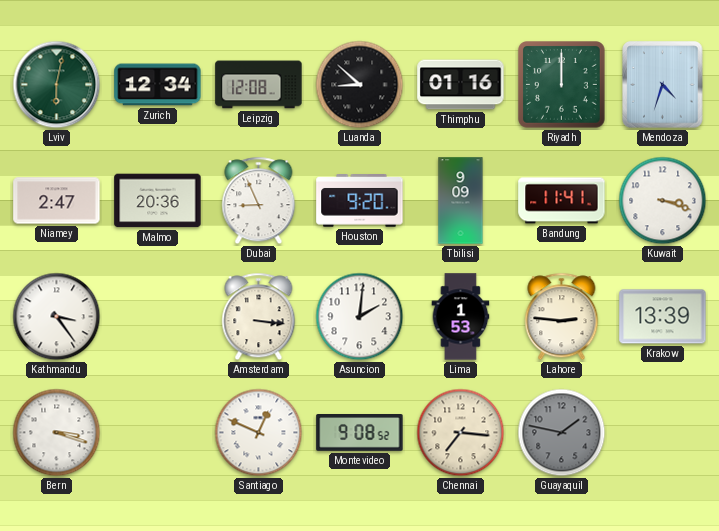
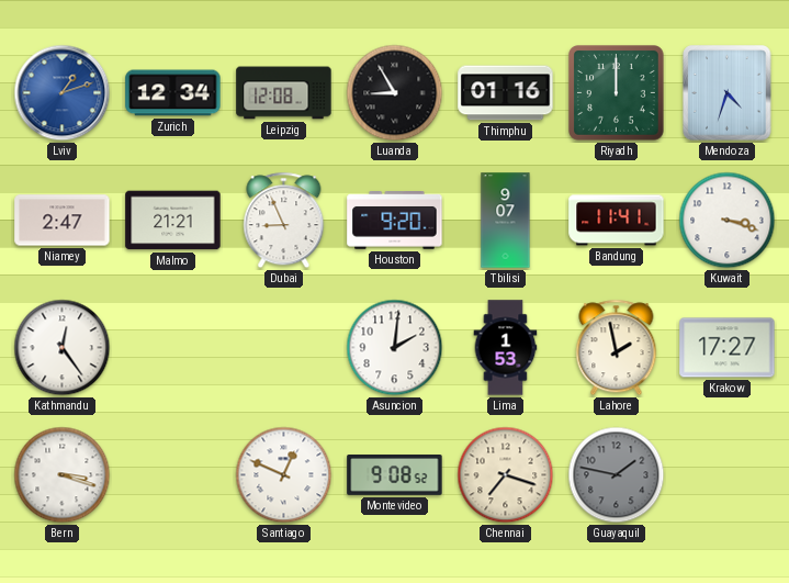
Lviv: 6:02 -> 1:12 (63, 93)
Lviv dial: green -> blue (63, 93)
Luanda: 8:52 -> 8:55 (395, 93)
Malmo: 20:36 -> 21:21 (173, 221)
Tbilisi: 9:09 -> 9:07 (506, 221)
Kathmandu: 3:24 -> 12:24 (63, 348)
Amsterdam: 3:16 -> none (259, 317)
Lahore: 2:46 -> 1:58 (617, 348)
Krakow: 13:39 -> 17:27 (728, 348)
Chennai: 7:16 -> 7:18 (506, 475)
